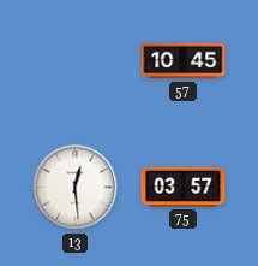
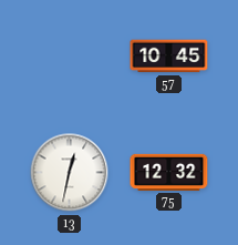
13: 12:29 -> 12:32 (70, 173)
75: 03:57 -> 12:32 (169, 172)
